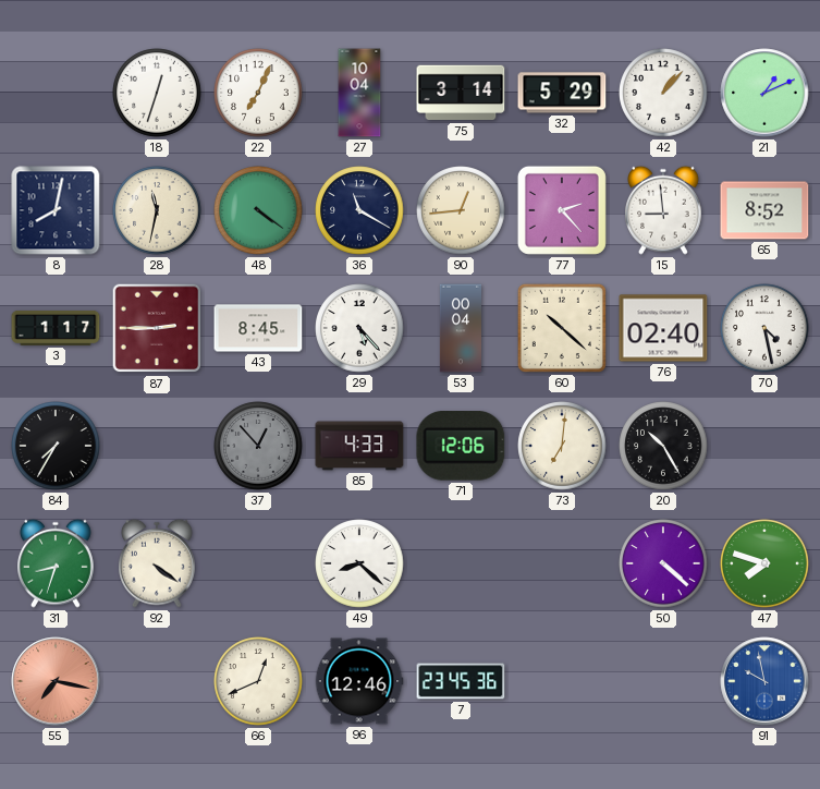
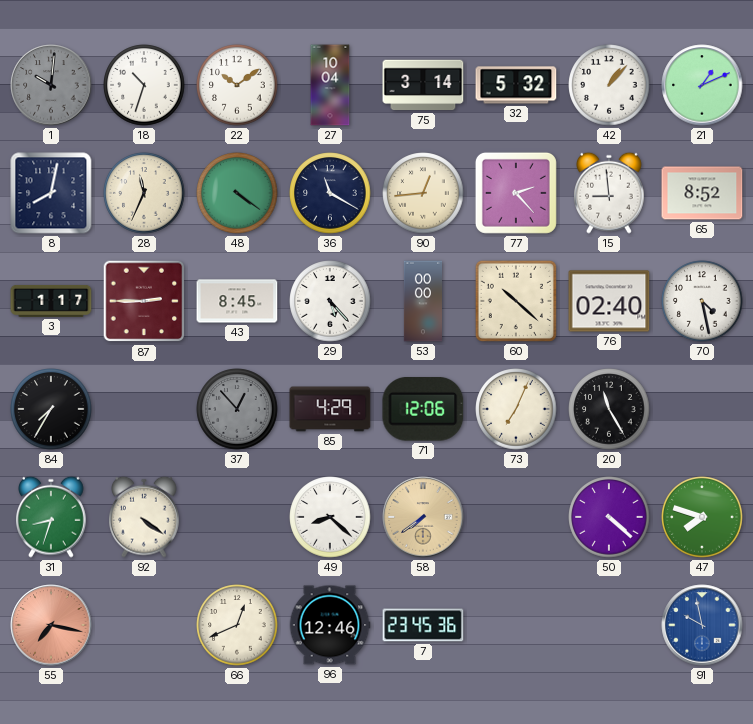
1: none -> 10:01 (51, 85)
18: 12:33 -> 10:33 (144, 85)
22: 7:04 -> 10:09 (237, 85)
32: 5:29 -> 5:32 (516, 85)
28: 11:32 -> 11:34 (144, 193)
53: 00:04 -> 00:00 (422, 301)
85: 4:33 -> 4:29 (330, 409)
73: 7:01 -> 7:04 (516, 409)
20: 10:25 -> 11:25 (609, 409)
58: none -> 7:39 (423, 517)
